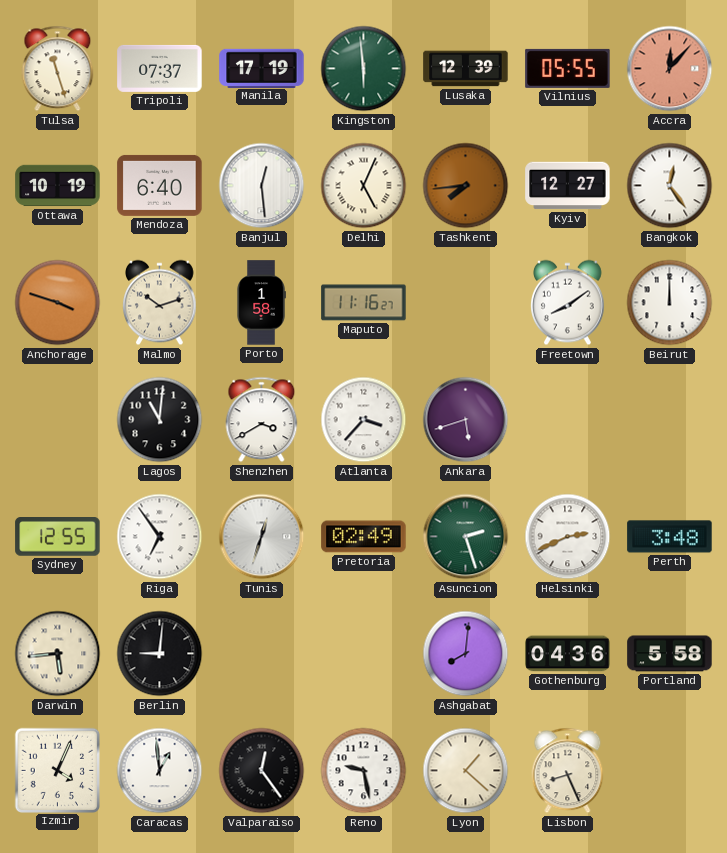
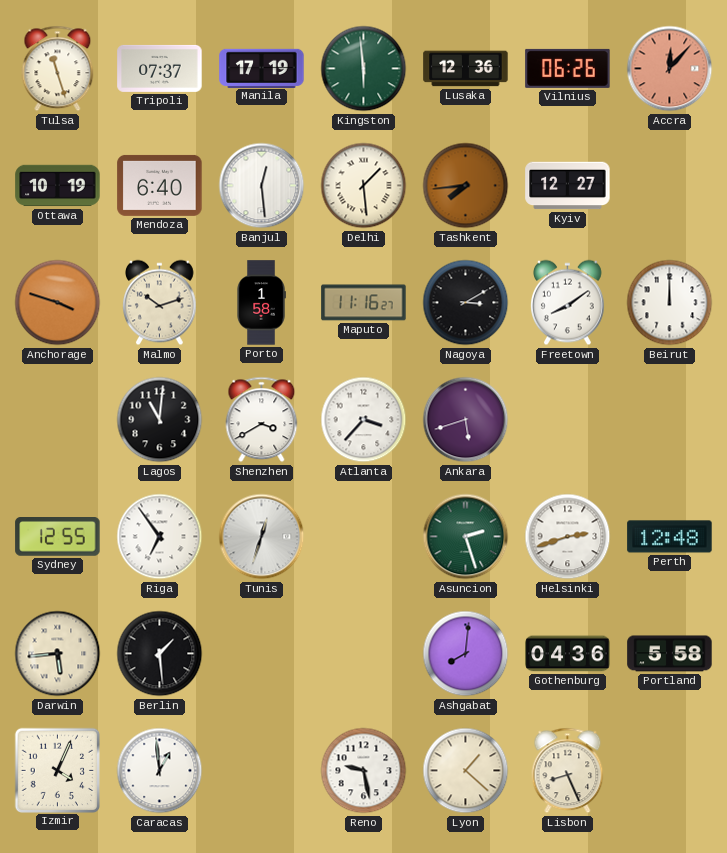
Lusaka: 12:39 -> 12:36 (466, 69)
Vilnius: 05:55 -> 06:26 (568, 68)
Delhi: 5:04 -> 1:29 (364, 186)
Bangkok: 12:24 -> none (670, 186)
Nagoya: none -> 3:10 (466, 303)
Pretoria: 02:49 -> none (364, 537)
Helsinki: 2:41 -> 2:42 (568, 537)
Perth: 3:48 -> 12:48 (670, 537)
Berlin: 9:01 -> 1:29 (160, 654)
Valparaiso: 12:24 -> none (262, 771)
